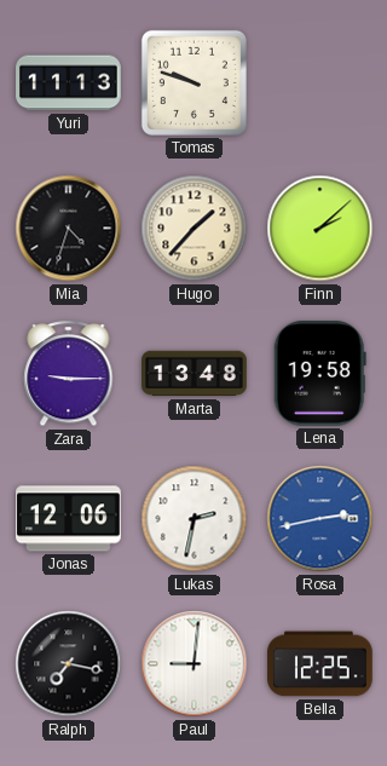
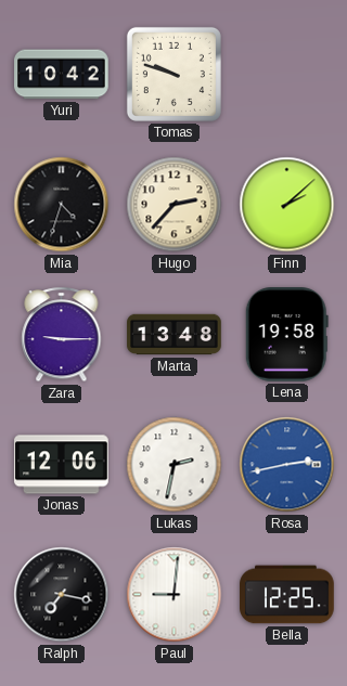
Yuri: 11:13 -> 10:42 (62, 75)
Hugo: 1:37 -> 2:37 (175, 205)
